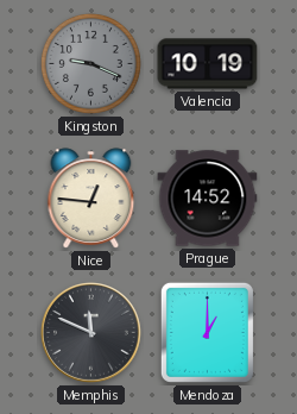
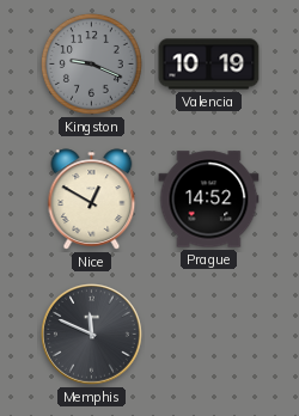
Nice: 12:46 -> 12:50 (92, 200)
Mendoza: 1:00 -> none (207, 332)
